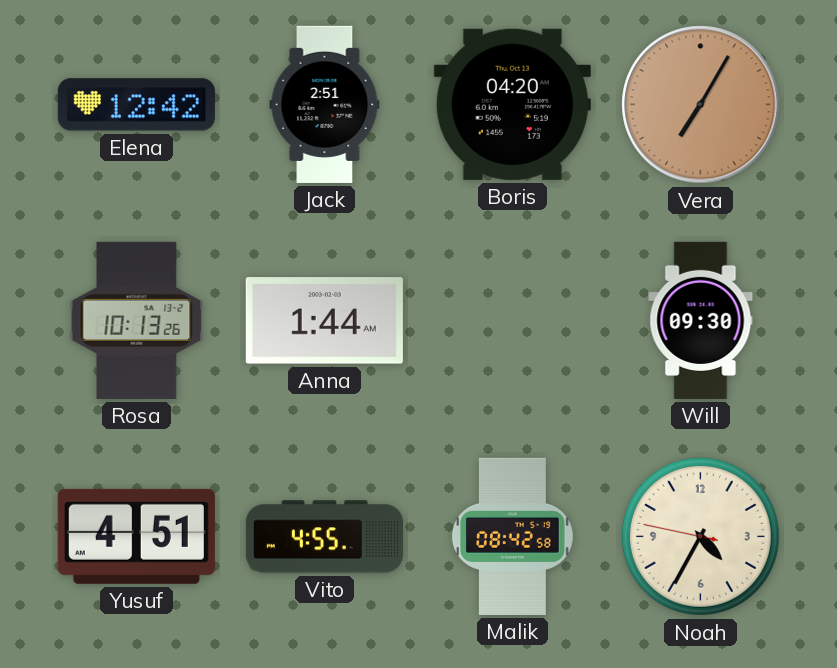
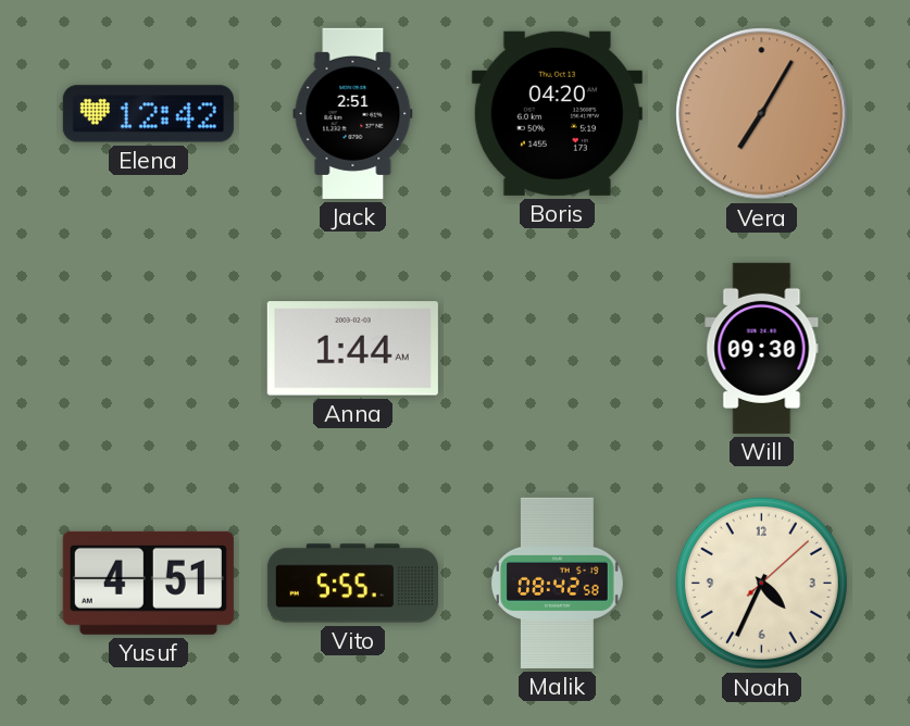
Rosa: 10:13 -> none (137, 320)
Vito: 4:55 -> 5:55 (352, 584)
Noah: 4:34:47 -> 4:34:08 (761, 583)
